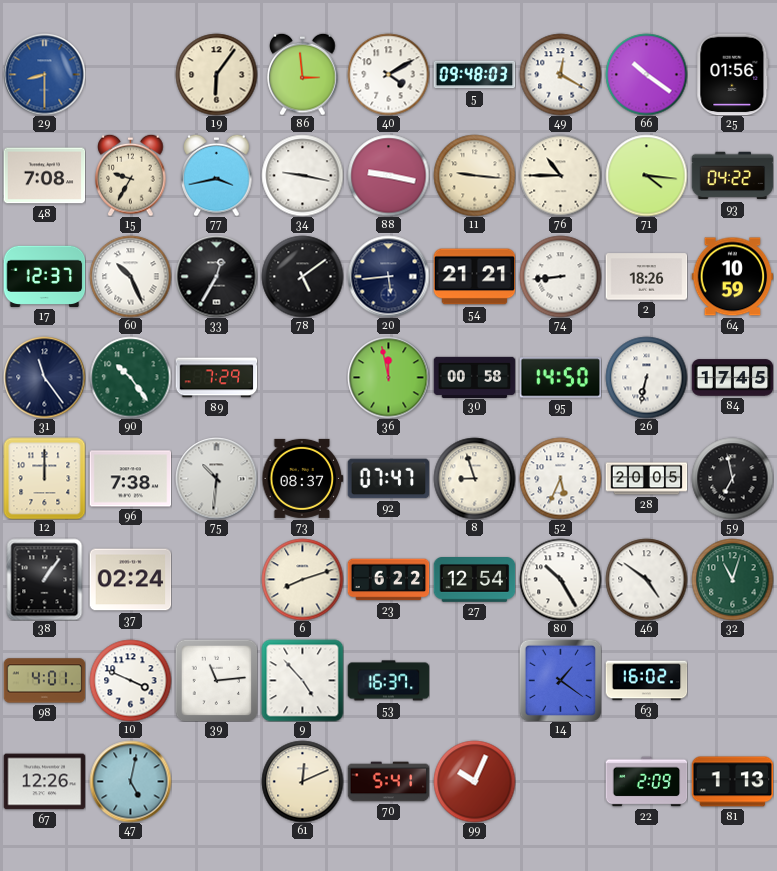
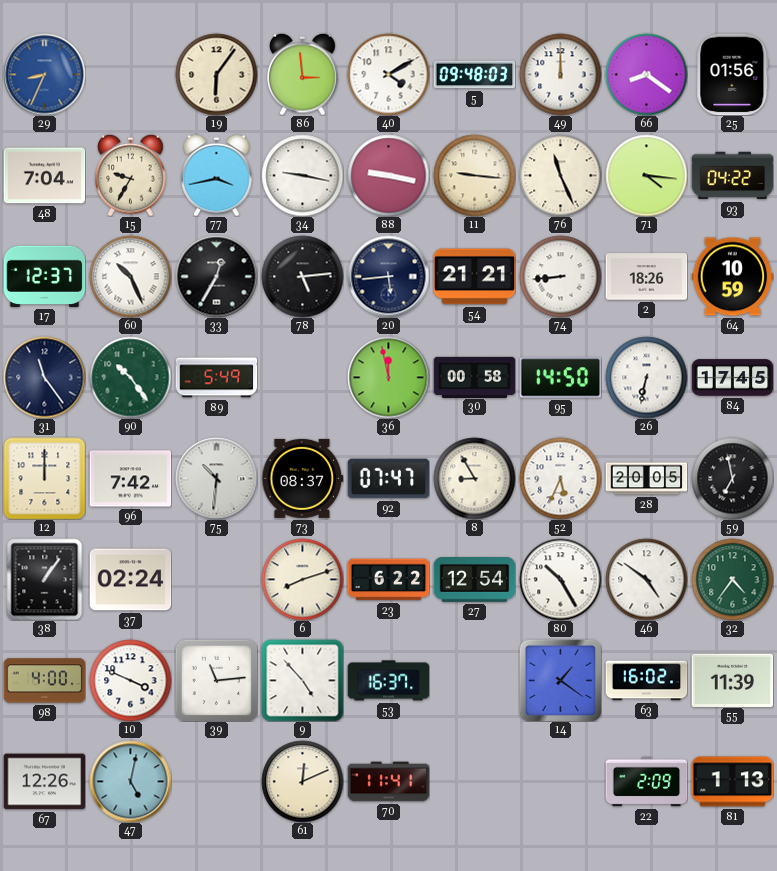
29: 8:30 -> 8:34 (44, 74)
49: 12:20 -> 12:00 (560, 74)
66: 10:21 -> 8:21 (646, 74)
48: 7:08 -> 7:04 (44, 176)
76: 10:45 -> 11:26 (560, 175)
78: 5:09 -> 5:14 (302, 276)
89: 7:29 -> 5:49 (216, 378)
96: 7:38 -> 7:42 (130, 479)
8: 8:57 -> 8:55 (474, 478)
32: 11:03 -> 4:36 (732, 579)
98: 4:01 -> 4:00 (44, 681)
55: none -> 11:39 (732, 680)
70: 5:41 -> 11:41 (388, 782)
99: 10:04 -> none (474, 781)
